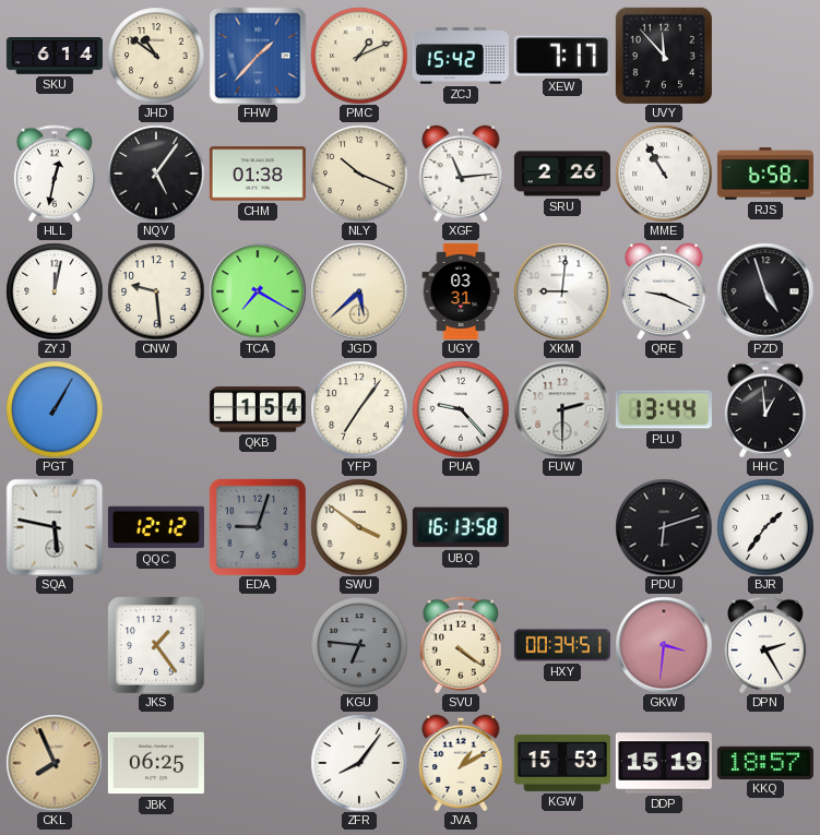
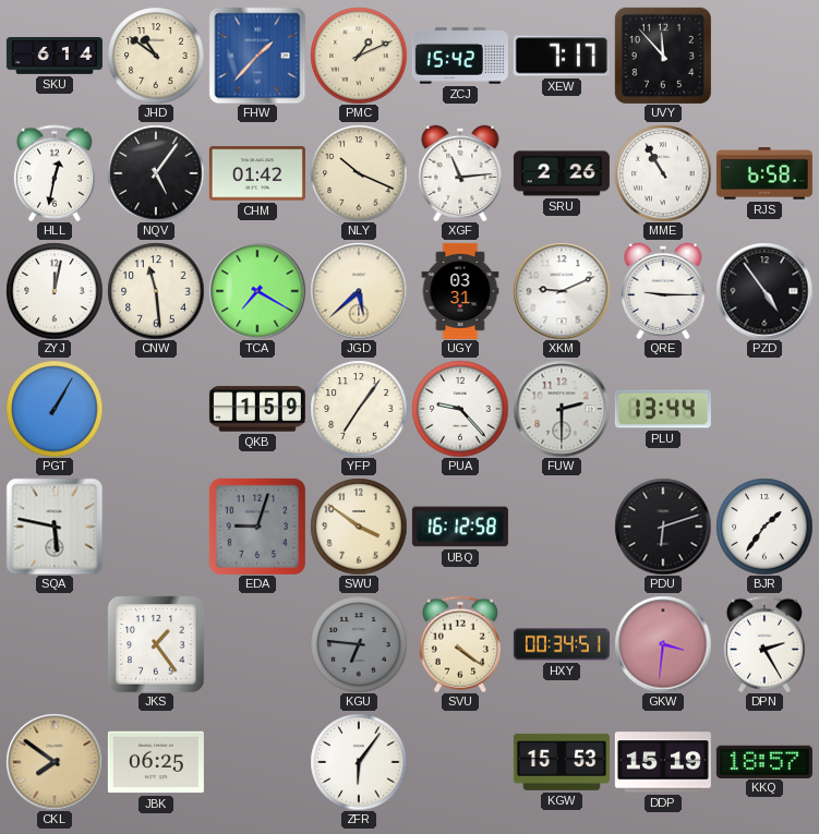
CHM: 01:38 -> 01:42 (257, 173)
CNW: 9:29 -> 11:29 (156, 291)
XKM: 9:01 -> 9:11 (562, 291)
QRE: 9:19 -> 9:15 (663, 290)
PZD: 4:57 -> 4:54 (764, 291)
QKB: 1:54 -> 1:59 (257, 409)
HHC: 12:59 -> none (765, 409)
QQC: 12:12 -> none (156, 527)
UBQ: 16:13 -> 16:12 (460, 527)
CKL: 7:56 -> 7:51 (55, 762)
ZFR: 8:06 -> 6:06 (359, 762)
JVA: 1:10 -> none (461, 762)
